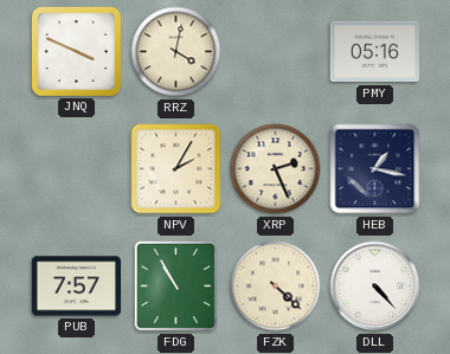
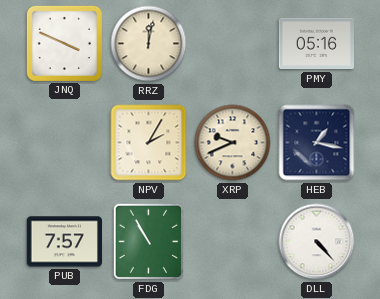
RRZ: 4:02 -> 12:02 (149, 44)
XRP: 2:26 -> 9:41 (233, 143)
FZK: 4:22 -> none (276, 287)
